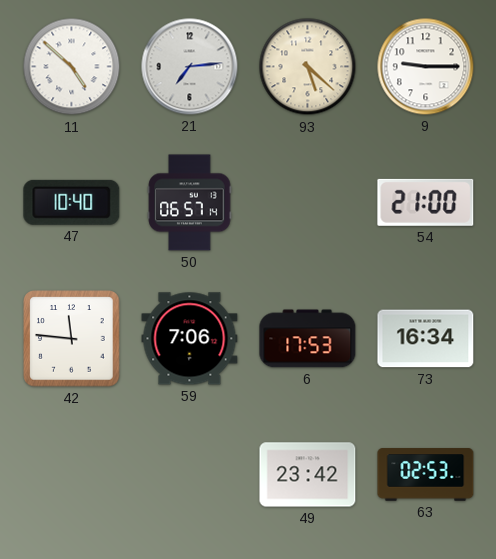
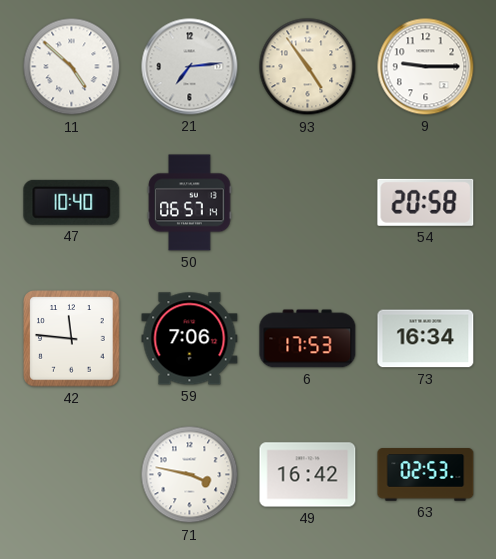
93: 5:22 -> 4:54 (308, 67)
54: 21:00 -> 20:58 (426, 202)
71: none -> 3:47 (190, 475)
49: 23:42 -> 16:42 (308, 475)
